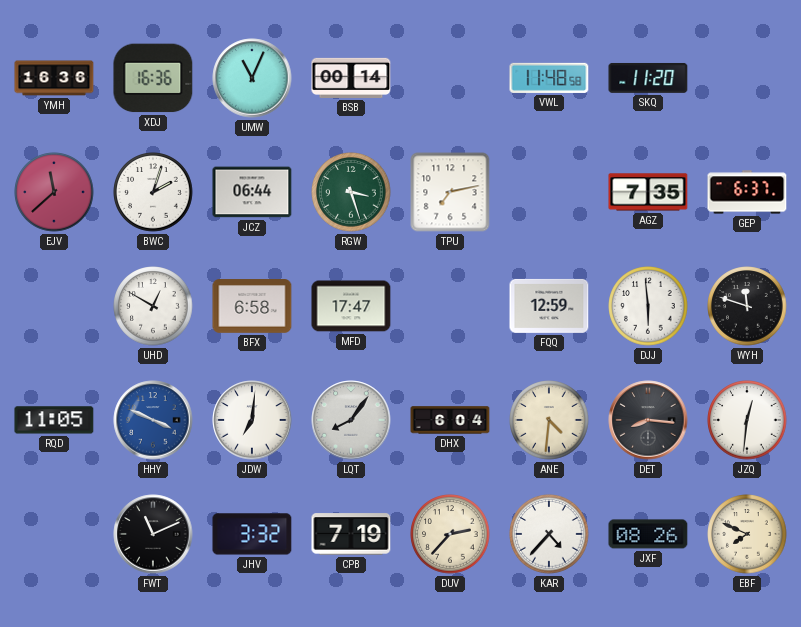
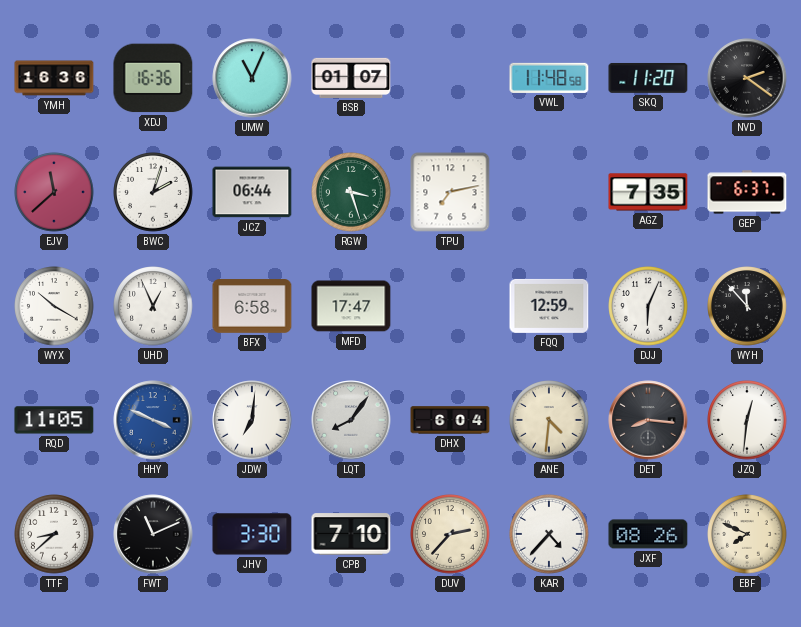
BSB: 00:14 -> 01:07 (351, 78)
NVD: none -> 2:21 (747, 78)
WYX: none -> 10:20 (54, 306)
UHD: 12:50 -> 12:56 (153, 306)
DJJ: 5:59 -> 6:04 (648, 306)
WYH: 11:48 -> 11:53 (747, 306)
TTF: none -> 8:38 (54, 534)
JHV: 3:32 -> 3:30 (252, 534)
CPB: 7:19 -> 7:10 (351, 534)
